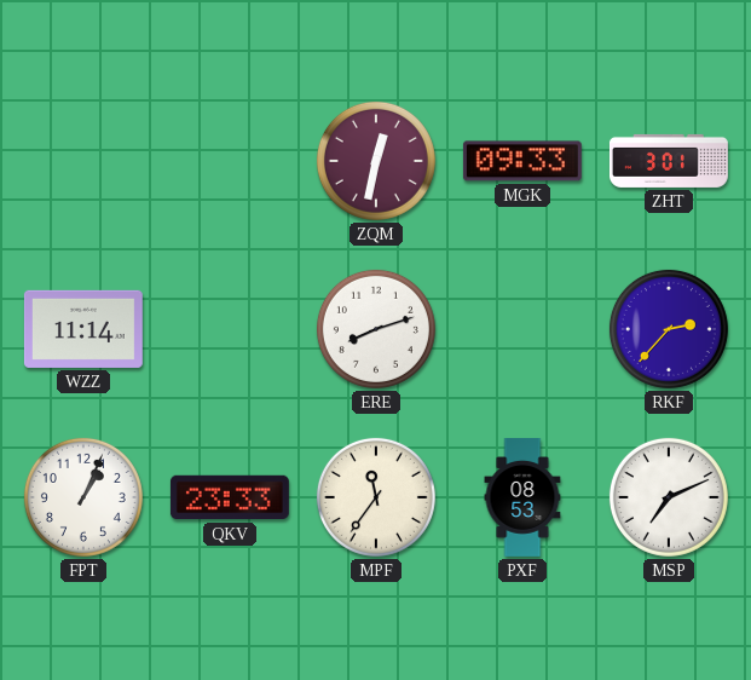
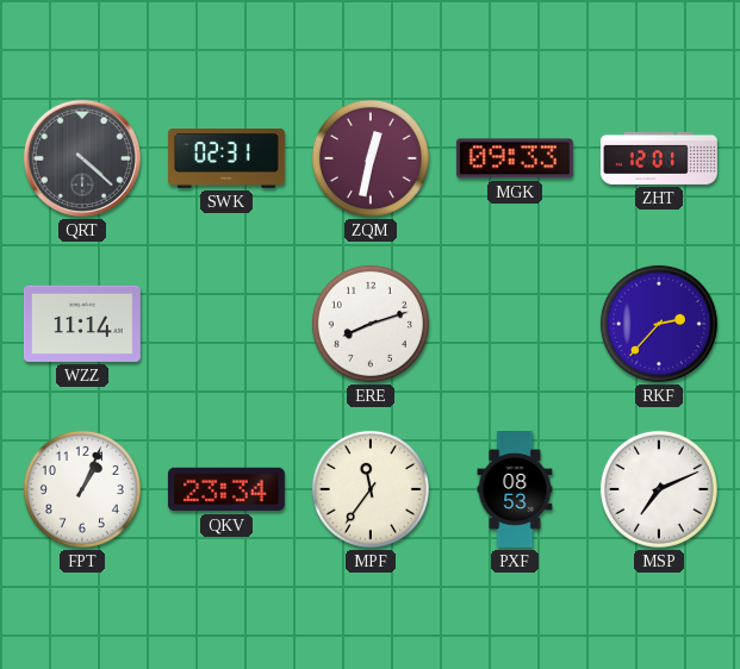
QRT: none -> 4:22 (82, 158)
SWK: none -> 02:31 (226, 158)
ZHT: 3:01 -> 12:01 (659, 158)
QKV: 23:33 -> 23:34 (226, 489)
